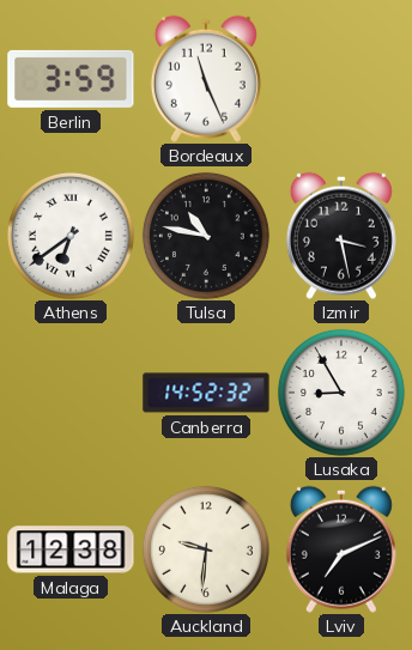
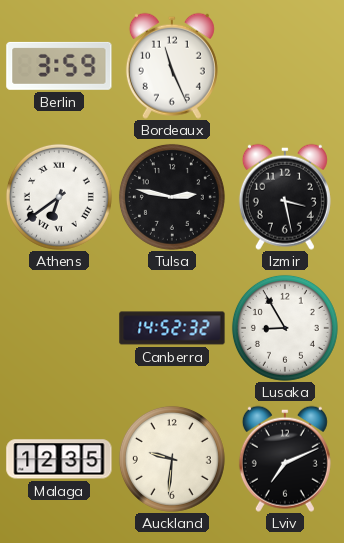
Tulsa: 10:47 -> 2:47 (172, 197)
Malaga: 12:38 -> 12:35 (59, 459)
